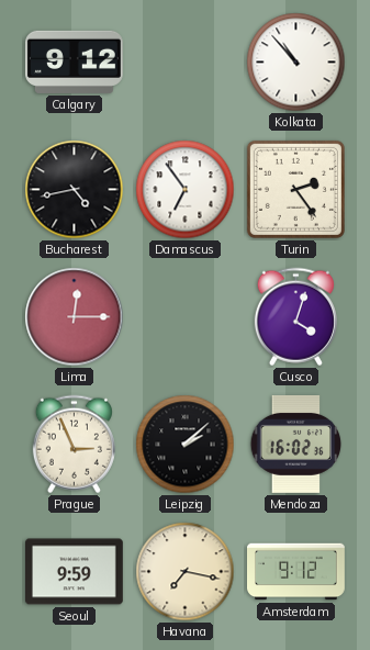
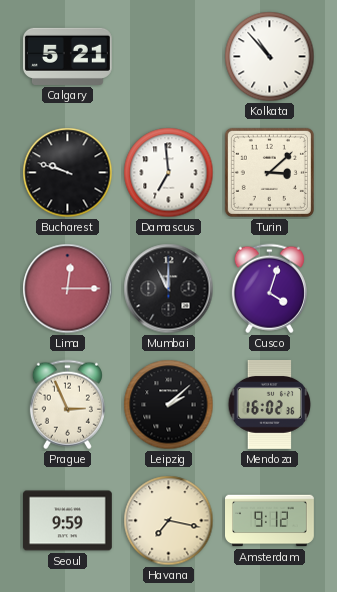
Calgary: 9:12 -> 5:21 (68, 56)
Bucharest: 4:43 -> 9:48 (68, 173)
Damascus: 6:54 -> 6:59 (169, 173)
Turin: 2:24 -> 3:08 (269, 172)
Mumbai: none -> 11:00 (169, 289)
